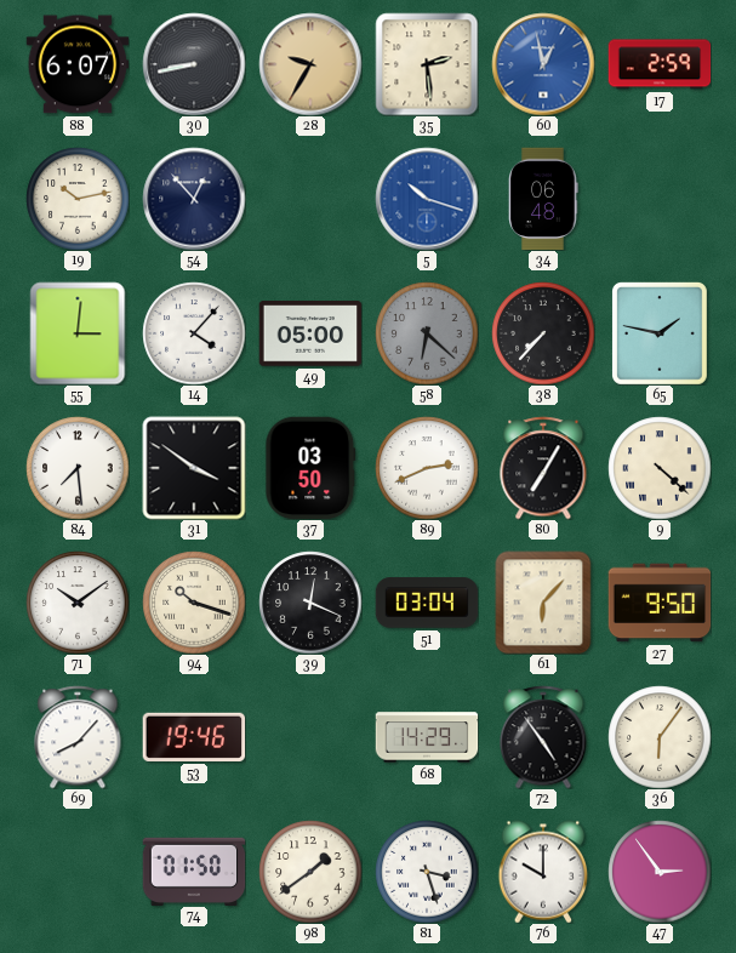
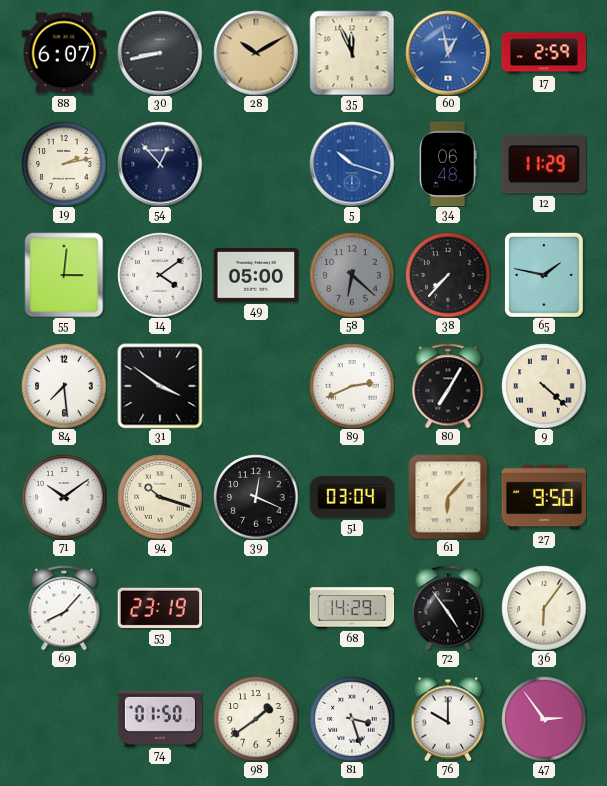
28: 9:35 -> 10:10 (256, 53)
35: 2:29 -> 11:56 (352, 53)
19: 10:13 -> 2:13 (64, 164)
12: none -> 11:29 (544, 164)
14: 4:07 -> 4:09 (160, 275)
37: 03:50 -> none (310, 468)
53: 19:46 -> 23:19 (160, 608)
